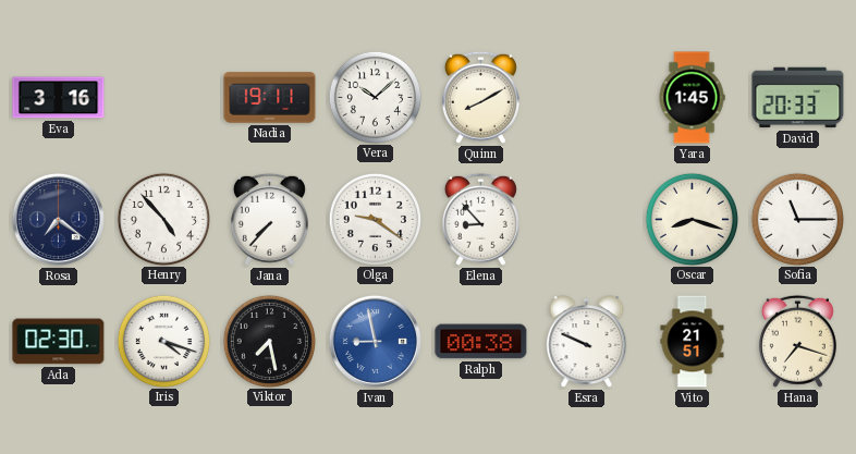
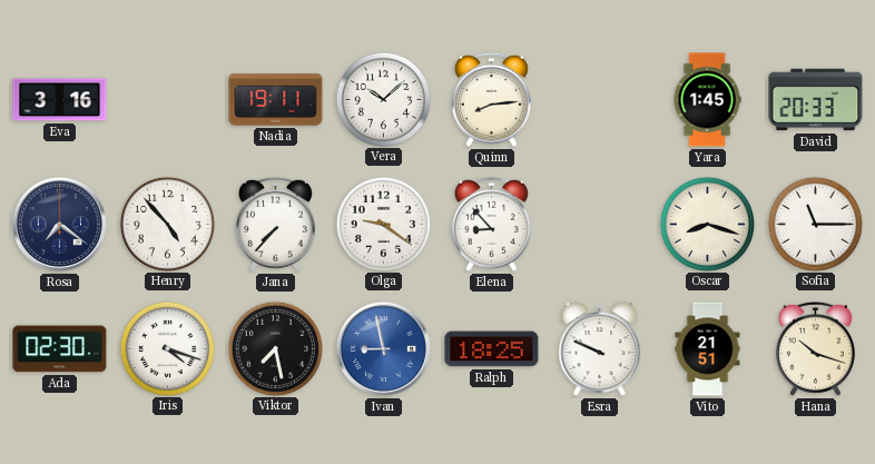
Quinn: 8:10 -> 8:14 (491, 99)
Ralph: 00:38 -> 18:25 (492, 349)
Hana: 7:18 -> 10:18 (815, 348)
